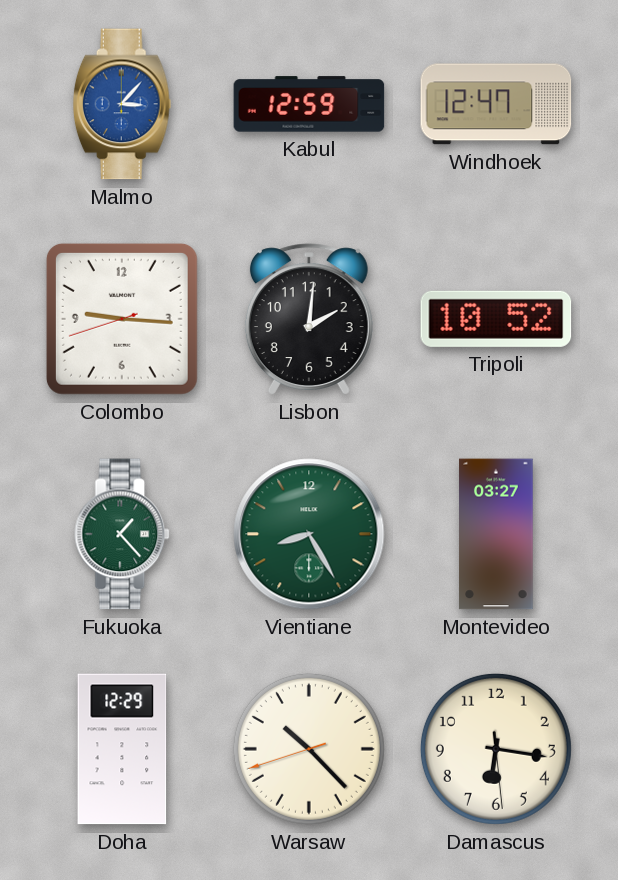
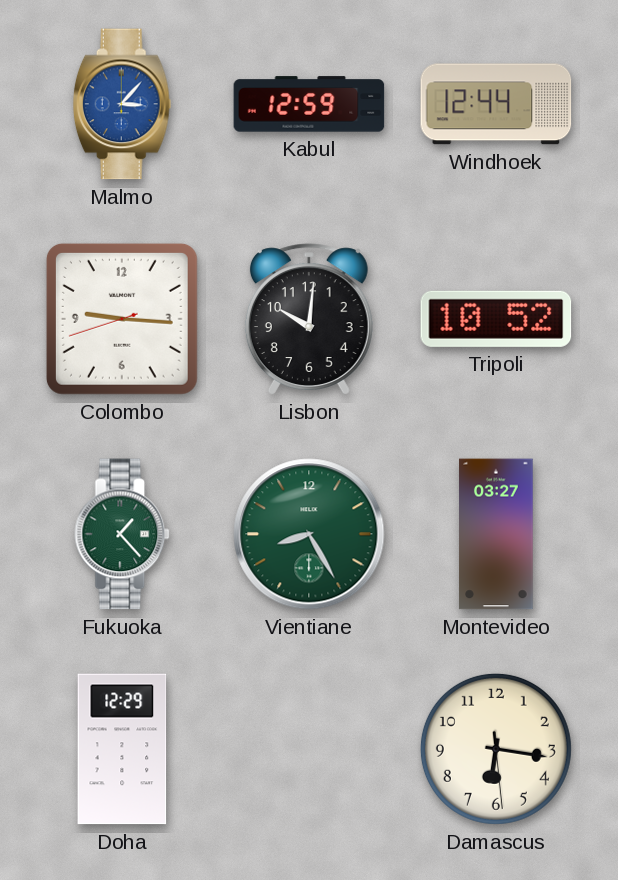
Windhoek: 12:47 -> 12:44 (496, 104)
Lisbon: 2:01 -> 10:01 (309, 319)
Warsaw: 10:22 -> none (309, 749)
